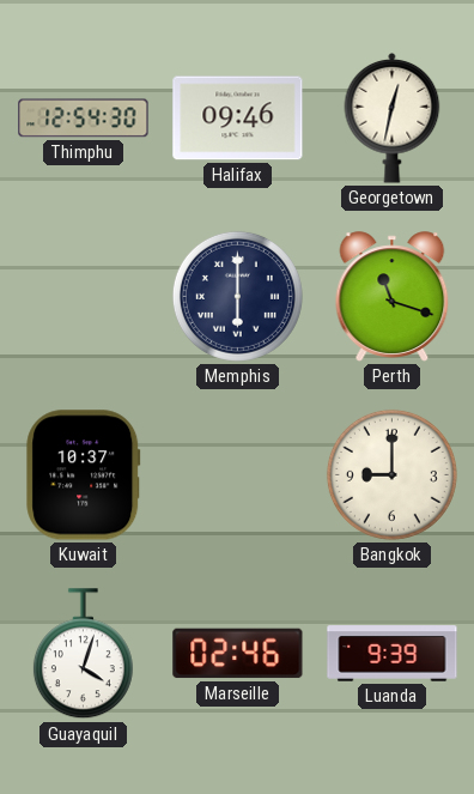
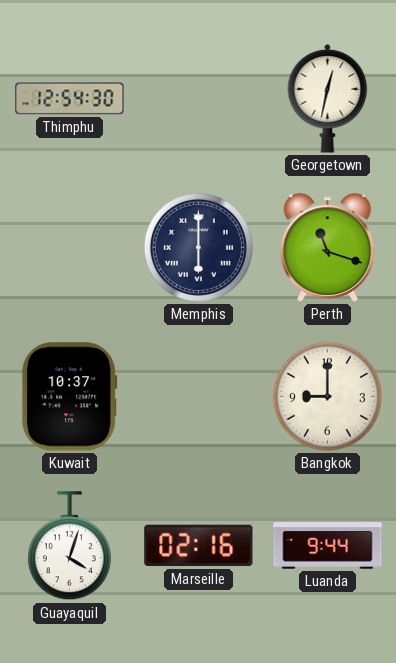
Halifax: 09:46 -> none (238, 119)
Marseille: 02:46 -> 02:16 (199, 546)
Luanda: 9:39 -> 9:44 (328, 546)
